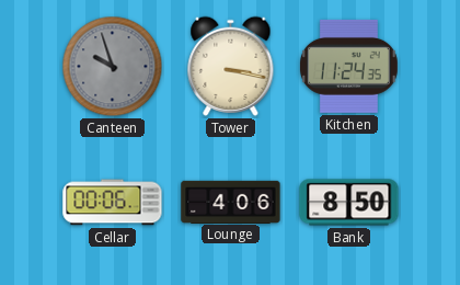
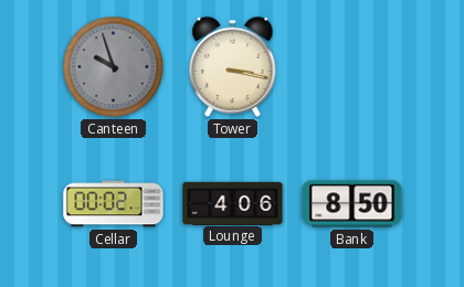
Kitchen: 11:24 -> none (348, 66)
Cellar: 00:06 -> 00:02 (114, 204)
